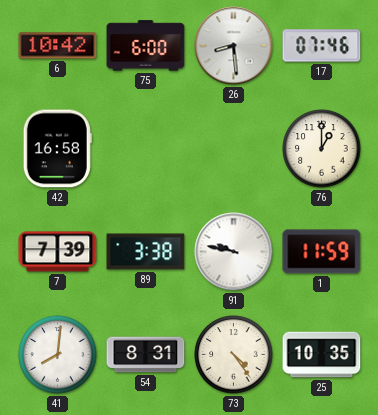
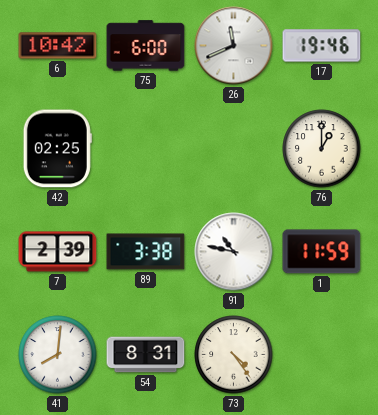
26: 8:29 -> 11:41 (234, 46)
17: 07:46 -> 19:46 (322, 46)
42: 16:58 -> 02:25 (57, 149)
7: 7:39 -> 2:39 (58, 252)
91: 9:47 -> 10:47 (234, 252)
25: 10:35 -> none (322, 355)
